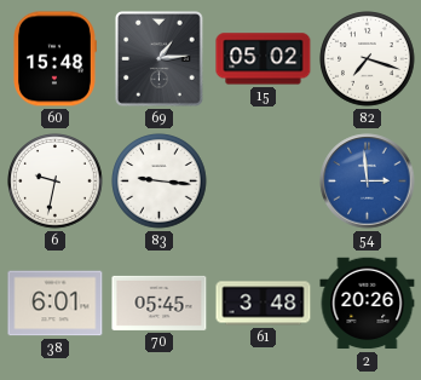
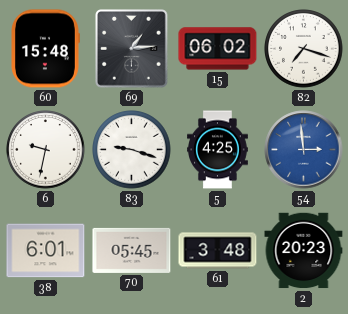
15: 05:02 -> 06:02 (218, 49)
83: 9:16 -> 9:18 (132, 150)
5: none -> 4:25 (218, 150)
2: 20:26 -> 20:23 (304, 251)
